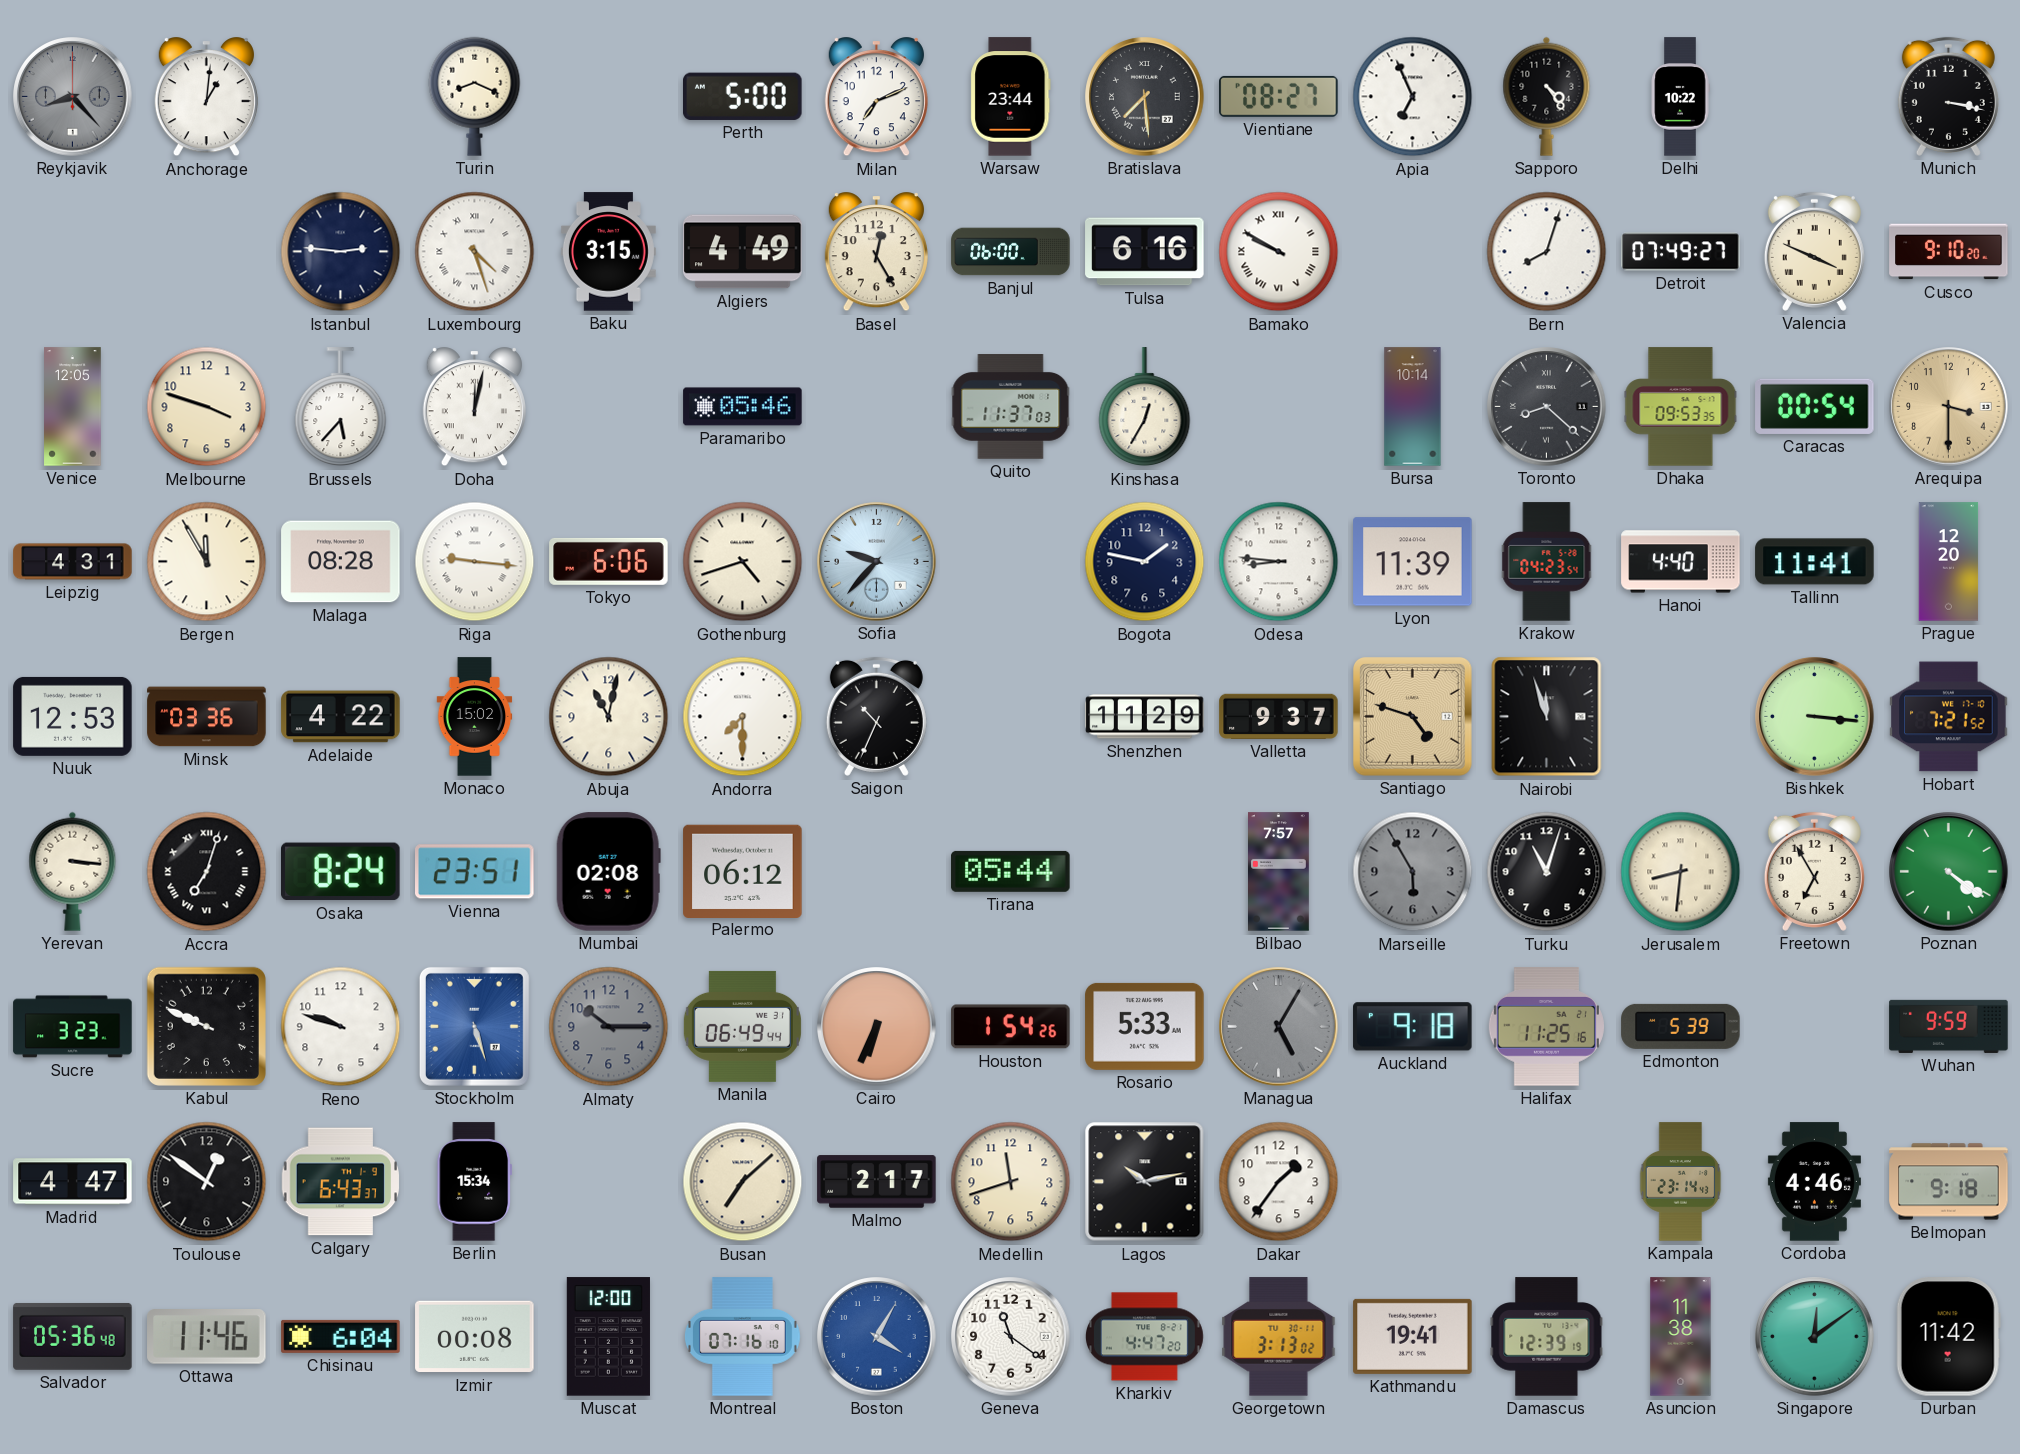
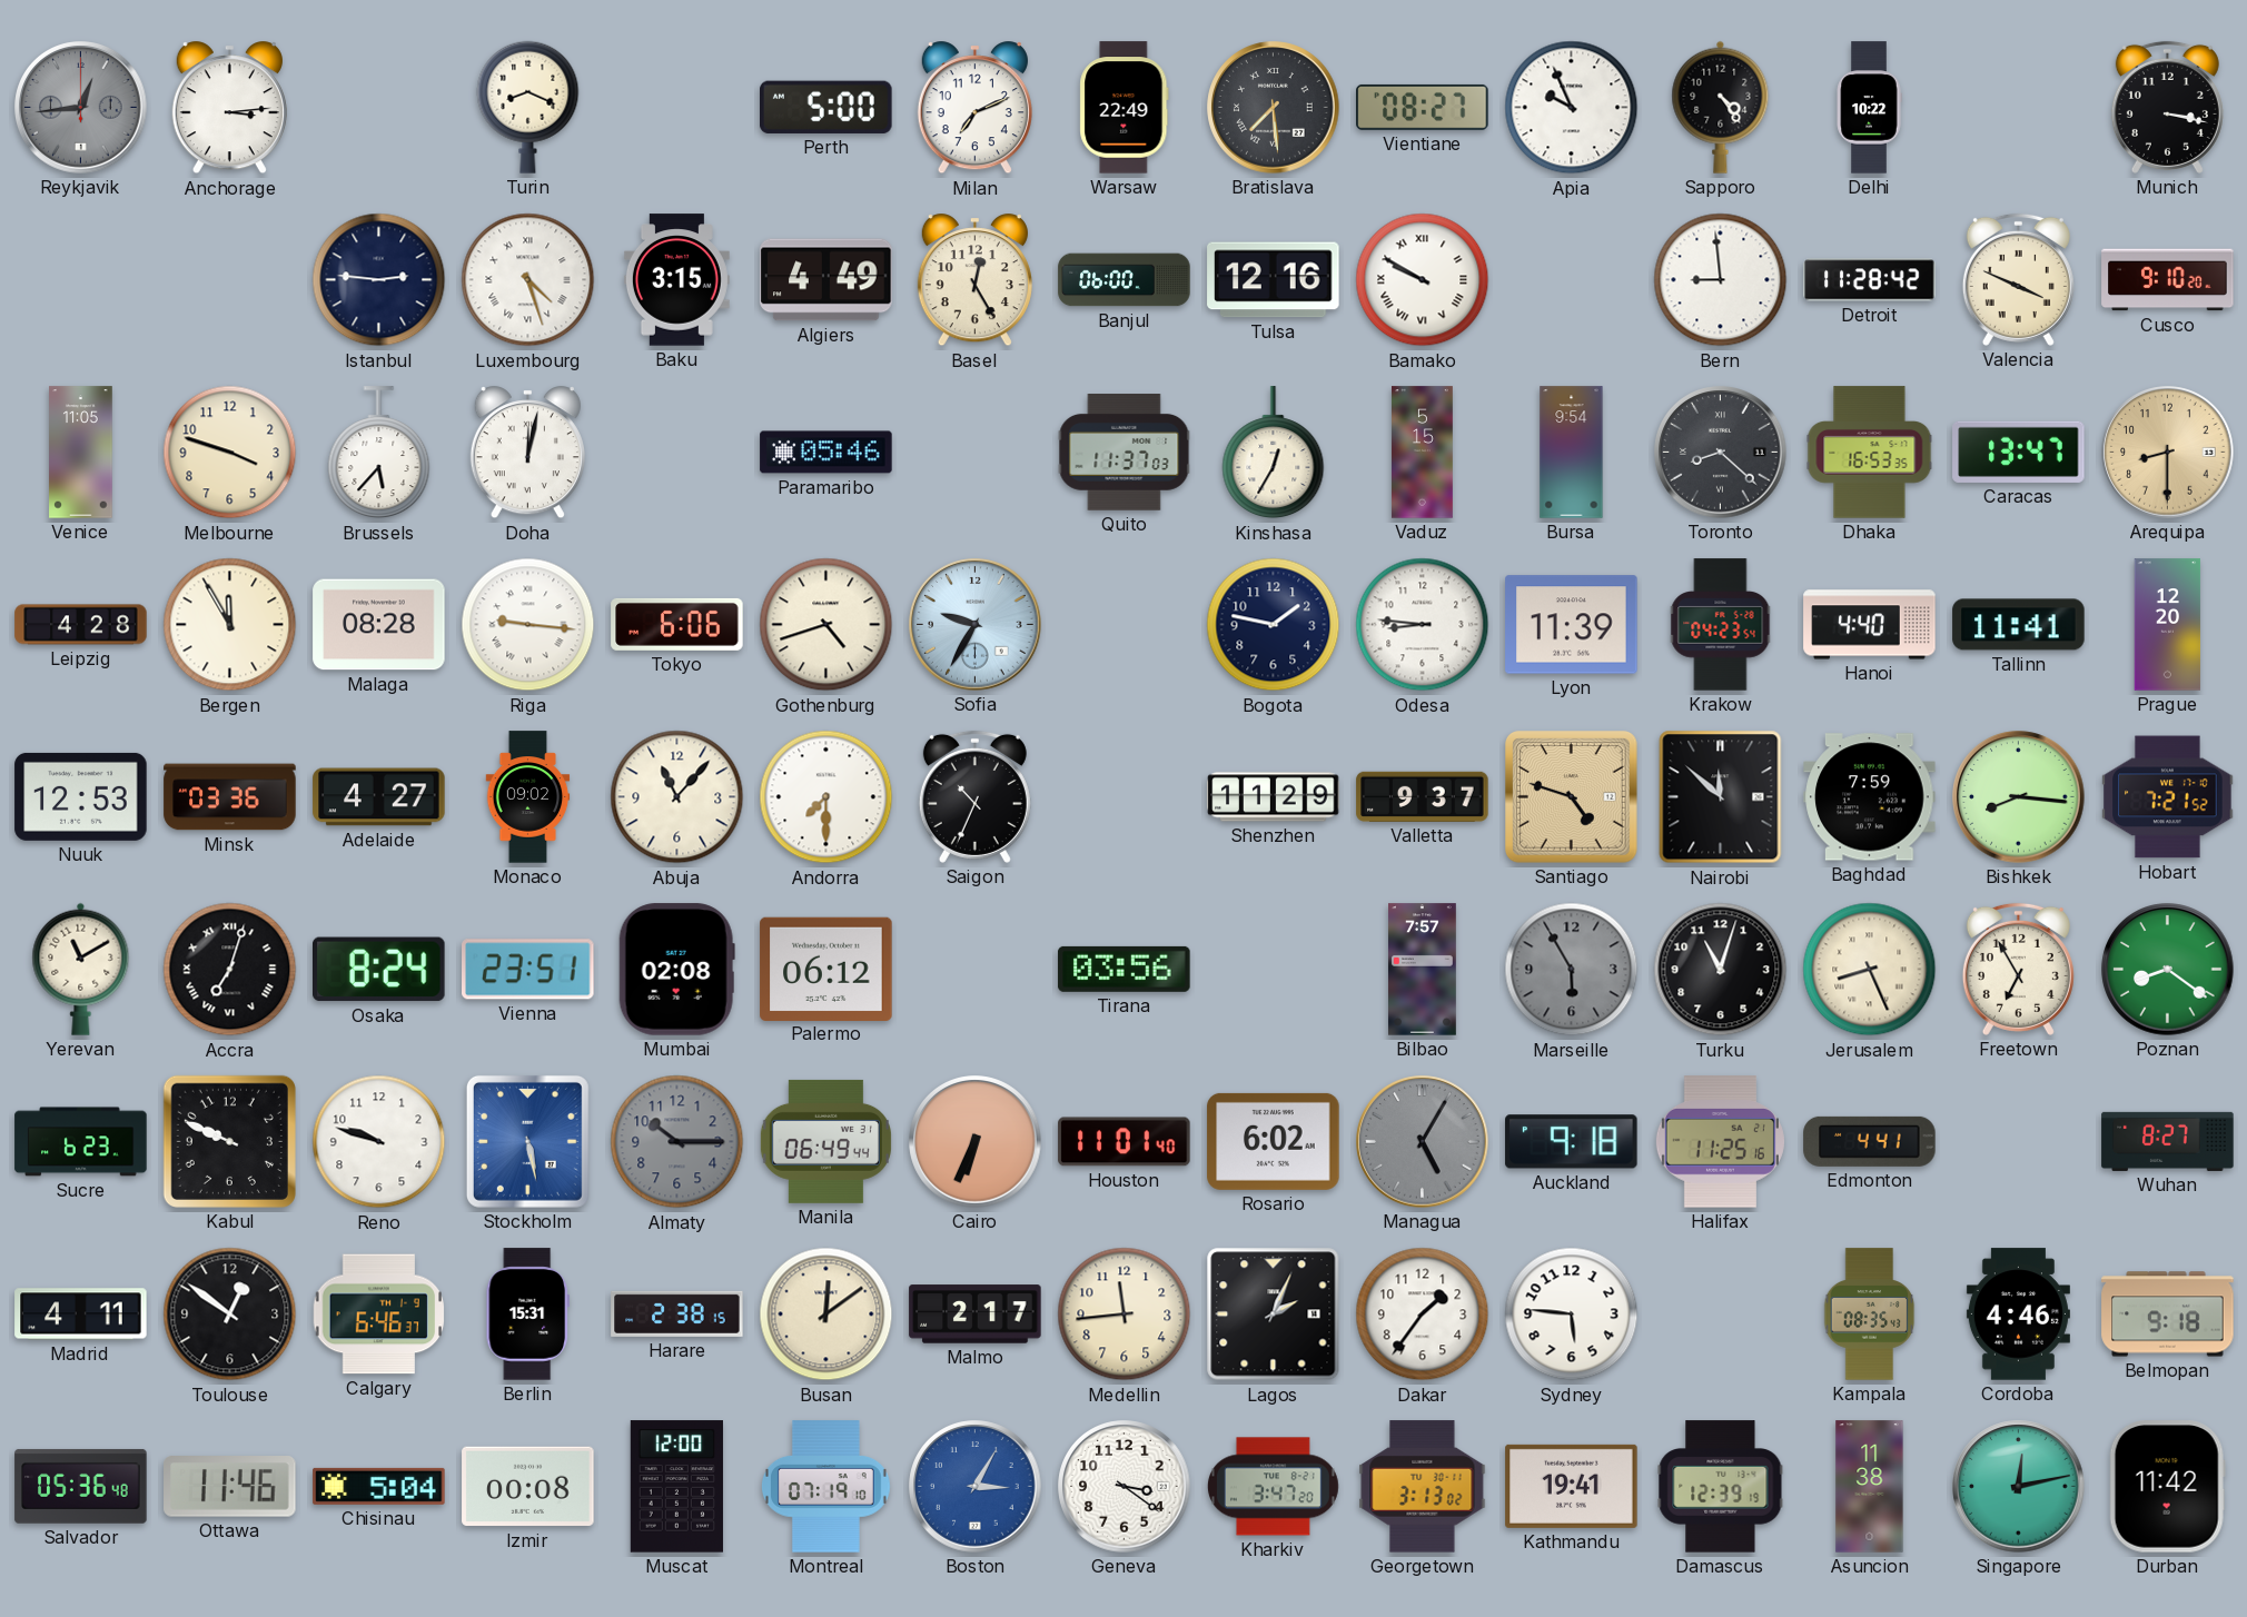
Reykjavik: 8:23 -> 12:44 (81, 108)
Anchorage: 1:01 -> 3:14 (229, 108)
Warsaw: 23:44 -> 22:49 (1125, 108)
Apia: 6:56 -> 9:56 (1572, 108)
Tulsa: 6:16 -> 12:16 (1274, 280)
Bern: 8:03 -> 8:59 (1721, 280)
Detroit: 07:49 -> 11:28 (1870, 280)
Venice: 12:05 -> 11:05 (81, 453)
Vaduz: none -> 5:15 (1422, 453)
Bursa: 10:14 -> 9:54 (1572, 453)
Dhaka: 09:53 -> 16:53 (1870, 453)
Caracas: 00:54 -> 13:47 (2019, 452)
Arequipa: 3:30 -> 8:30 (2168, 453)
Leipzig: 4:31 -> 4:28 (81, 625)
Sofia: 9:37 -> 9:35 (976, 625)
Adelaide: 4:22 -> 4:27 (379, 797)
Monaco: 15:02 -> 09:02 (528, 797)
Abuja: 11:02 -> 11:07 (677, 797)
Nairobi: 11:57 -> 11:52 (1721, 797)
Baghdad: none -> 7:59 (1870, 797)
Bishkek: 3:16 -> 8:16 (2019, 797)
Yerevan: 3:16 -> 11:10 (81, 969)
Tirana: 05:44 -> 03:56 (1125, 969)
Jerusalem: 8:31 -> 8:26 (1870, 970)
Poznan: 4:21 -> 8:21 (2168, 970)
Sucre: 3:23 -> 6:23 (81, 1142)
Stockholm: 5:27 -> 5:28 (527, 1141)
Houston: 1:54 -> 11:01 (1125, 1142)
Rosario: 5:33 -> 6:02 (1274, 1141)
Edmonton: 5:39 -> 4:41 (1870, 1141)
Wuhan: 9:59 -> 8:27 (2168, 1141)
Madrid: 4:47 -> 4:11 (81, 1315)
Calgary: 6:43 -> 6:46 (379, 1315)
Berlin: 15:34 -> 15:31 (528, 1315)
Harare: none -> 2:38 (677, 1313)
Busan: 7:08 -> 12:09 (826, 1315)
Medellin: 11:42 -> 11:44 (1125, 1315)
Lagos: 10:13 -> 2:04 (1274, 1315)
Sydney: none -> 5:46 (1572, 1315)
Kampala: 23:14 -> 08:35 (1870, 1315)
Chisinau: 6:04 -> 5:04 (379, 1486)
Montreal: 07:16 -> 07:19 (825, 1487)
Boston: 4:05 -> 3:05 (976, 1487)
Geneva: 11:21 -> 3:21 (1125, 1487)
Kharkiv: 4:47 -> 3:47 (1273, 1487)
Singapore: 12:09 -> 12:13 (2019, 1487)
